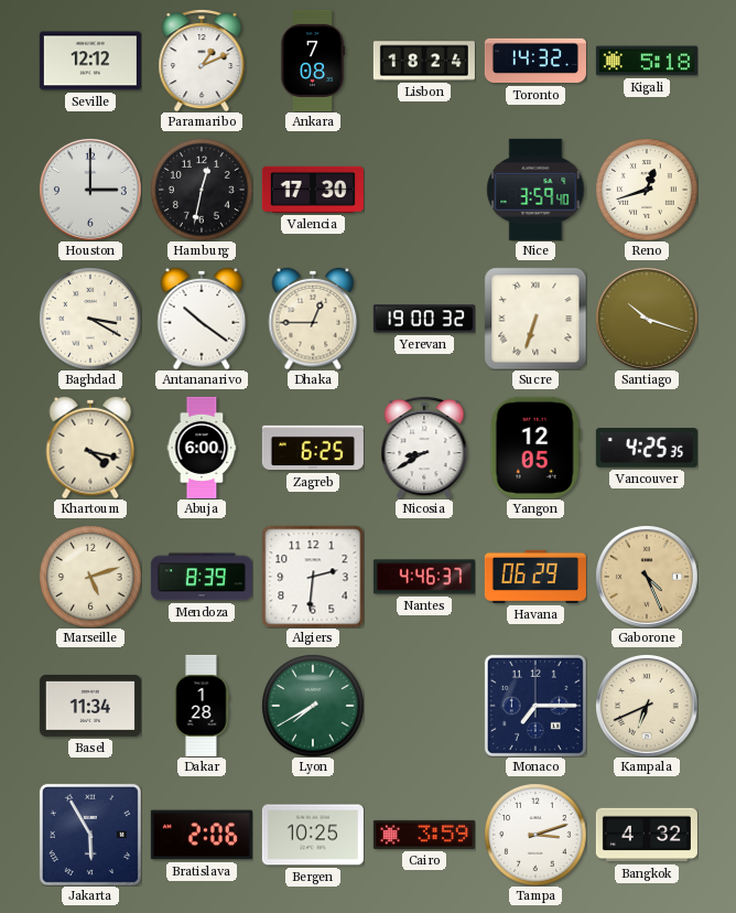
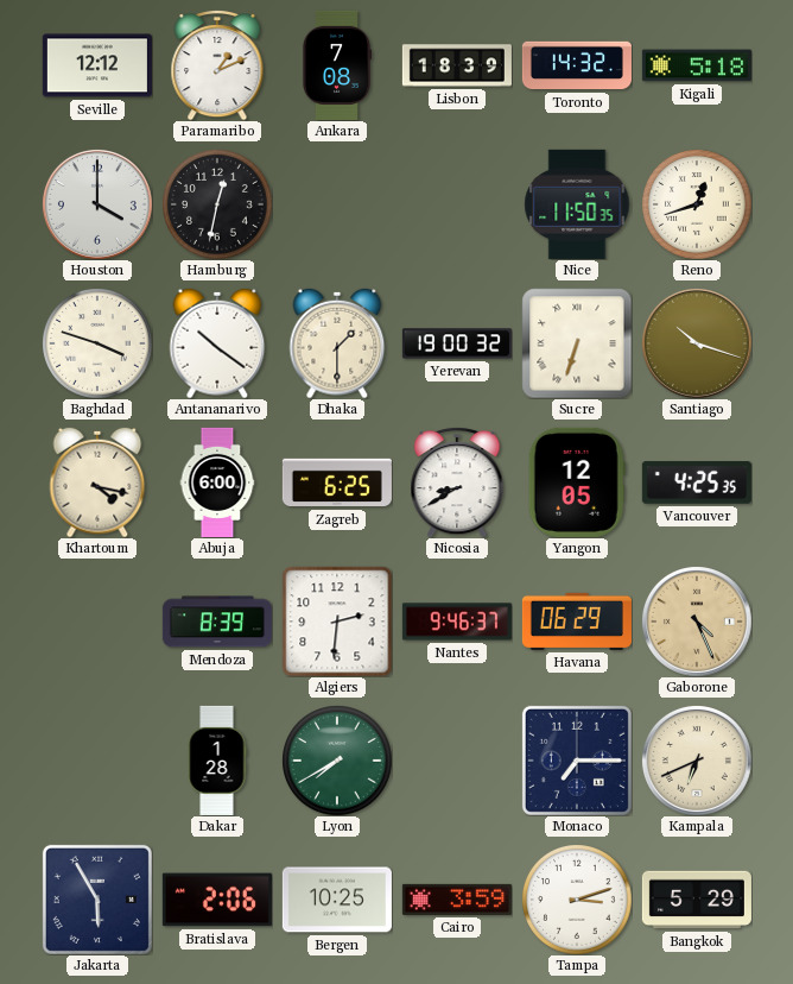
Lisbon: 18:24 -> 18:39 (457, 65)
Houston: 3:00 -> 4:00 (97, 204)
Valencia: 17:30 -> none (313, 190)
Nice: 3:59 -> 11:50 (577, 204)
Baghdad: 3:20 -> 3:48 (97, 343)
Dhaka: 12:45 -> 1:30 (337, 343)
Marseille: 5:12 -> none (90, 577)
Nantes: 4:46 -> 9:46 (457, 622)
Basel: 11:34 -> none (90, 706)
Bangkok: 4:32 -> 5:29 (697, 900)
